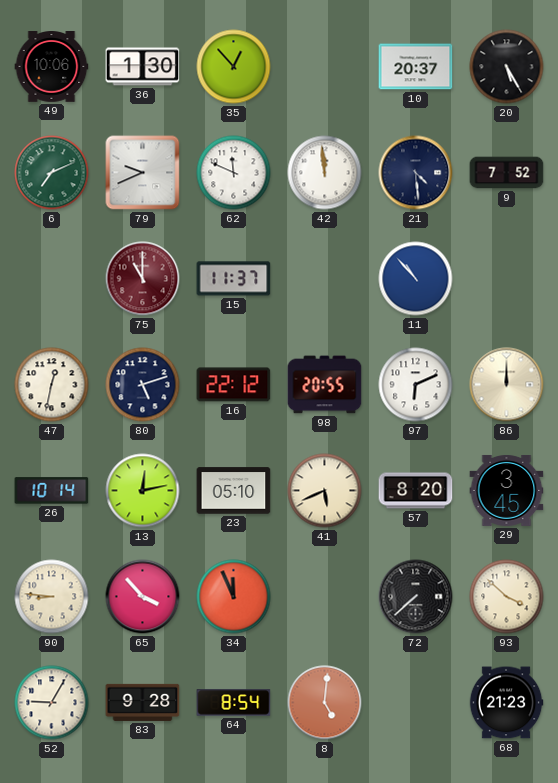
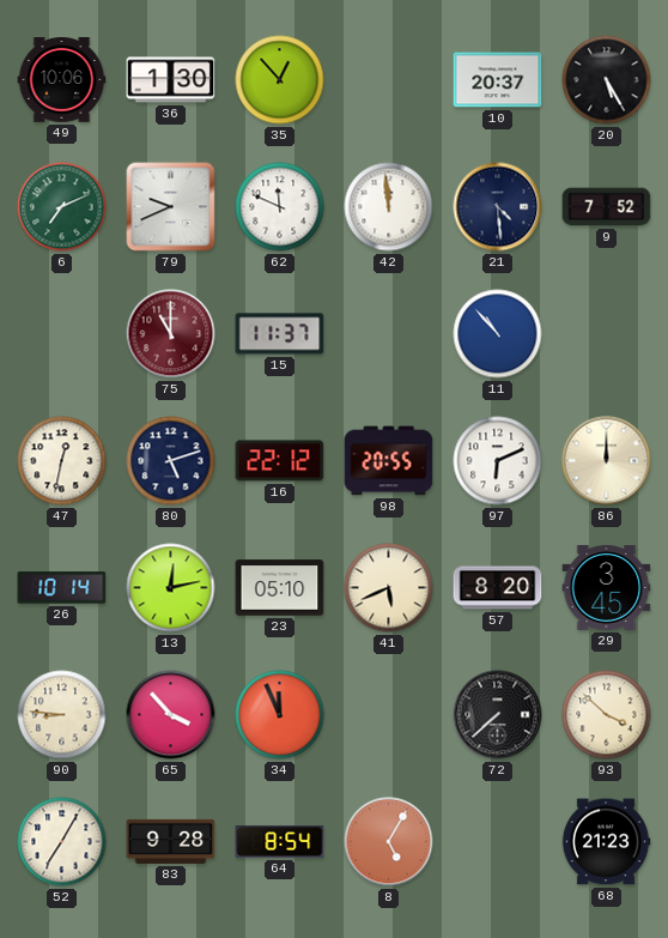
52: 9:05 -> 7:05 (62, 842)
8: 5:01 -> 5:05 (389, 842)
